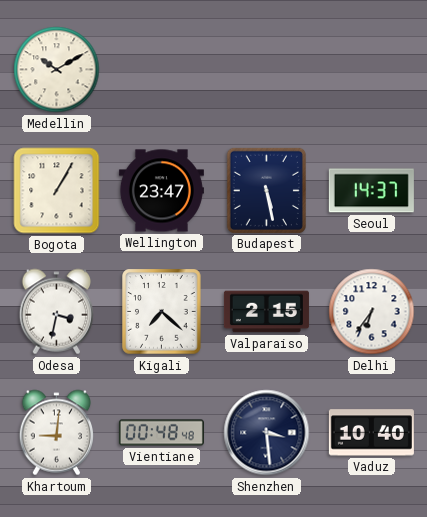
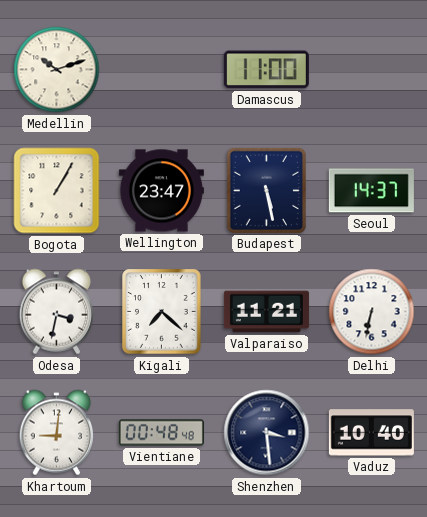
Medellin: 10:10 -> 10:12 (57, 70)
Damascus: none -> 11:00 (266, 70)
Valparaiso: 2:15 -> 11:21 (266, 312)
Delhi: 6:36 -> 6:32 (372, 312)
